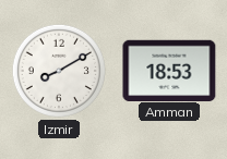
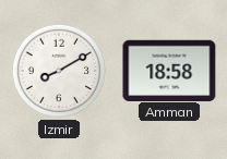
Amman: 18:53 -> 18:58 (169, 70)
